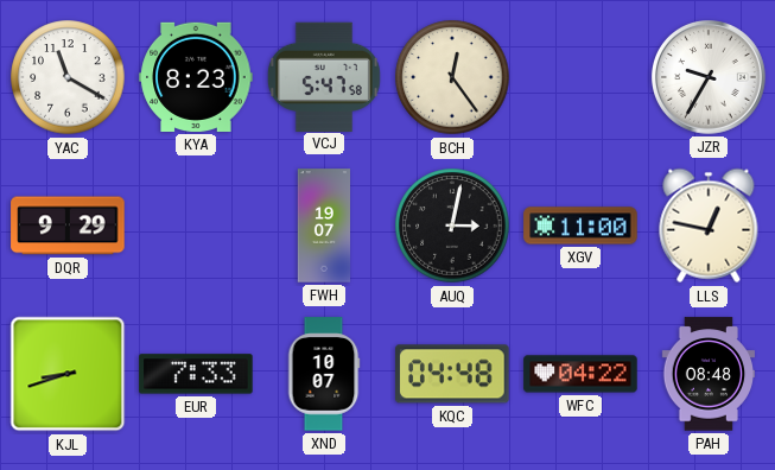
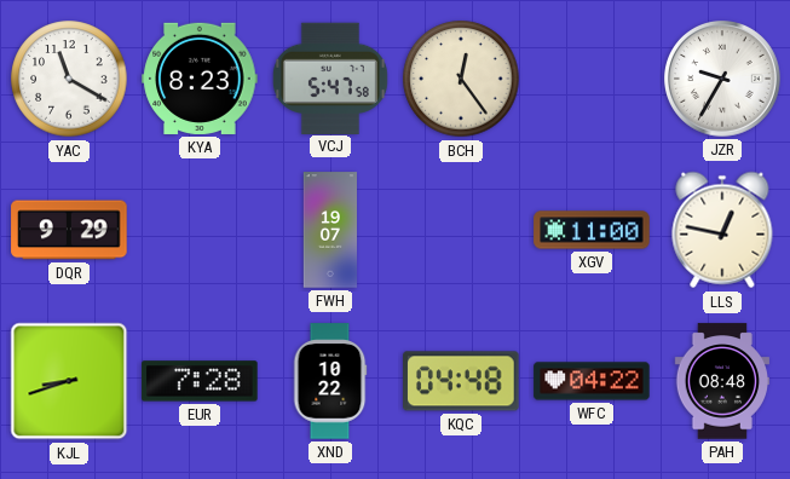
AUQ: 3:02 -> none (452, 226)
EUR: 7:33 -> 7:28 (200, 381)
XND: 10:07 -> 10:22 (330, 381)
